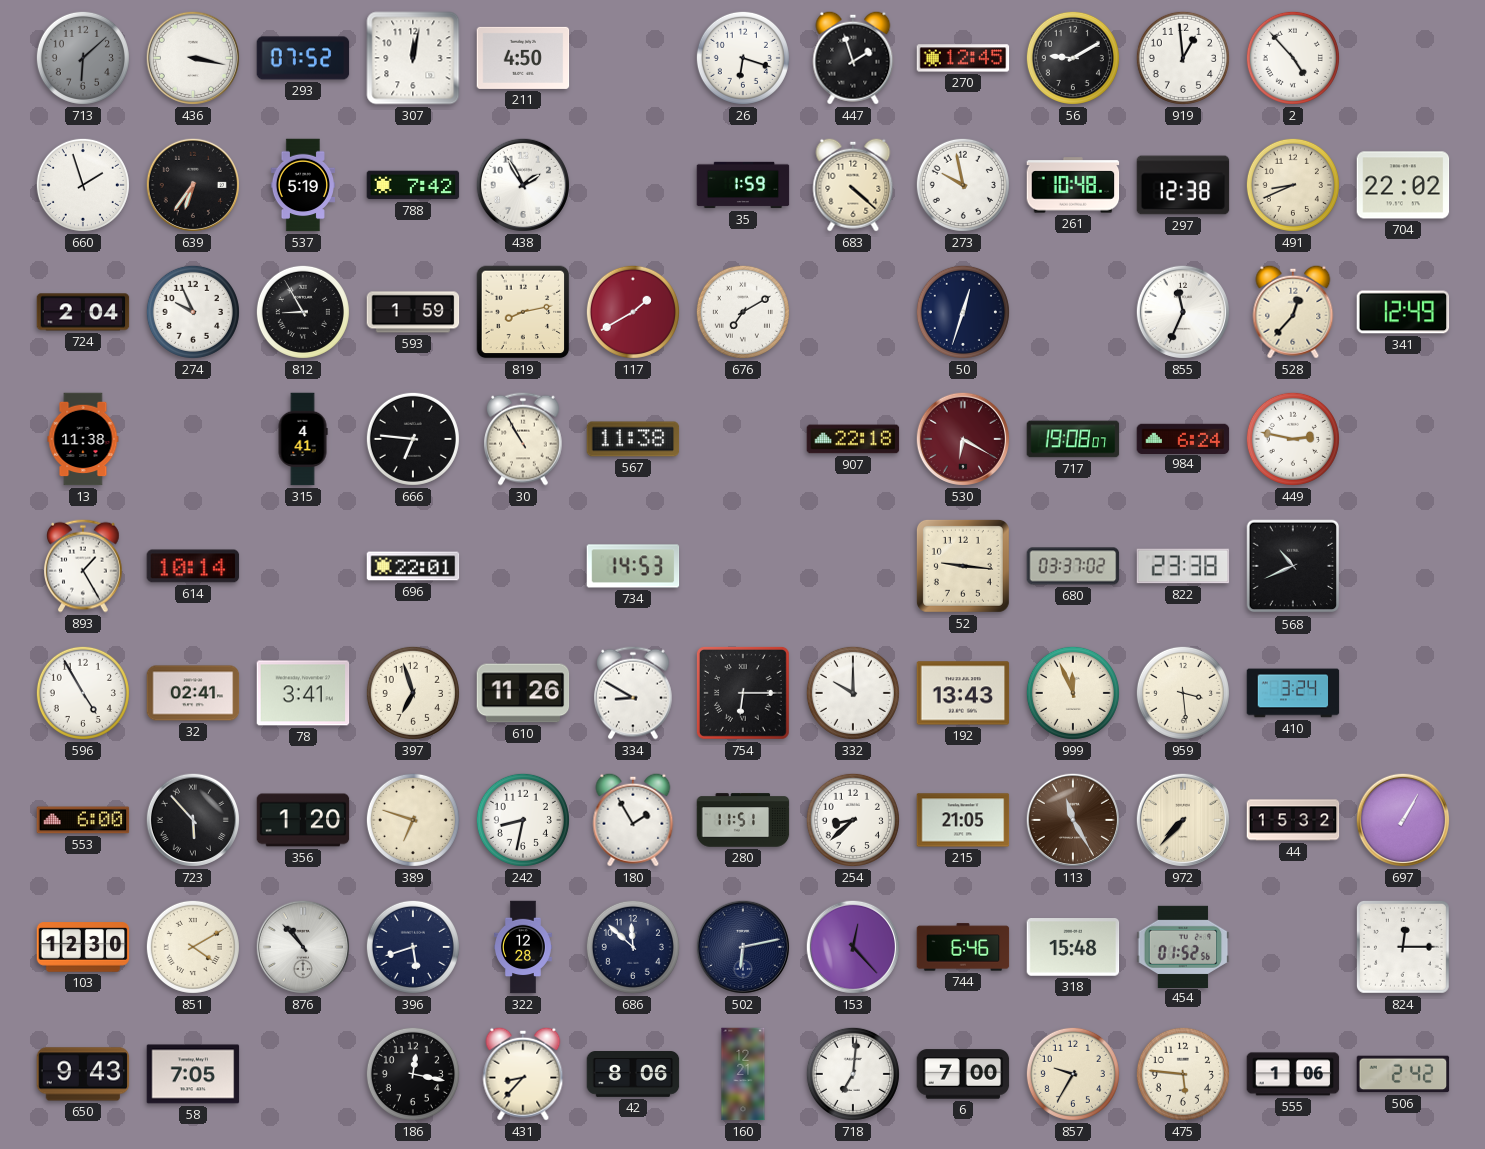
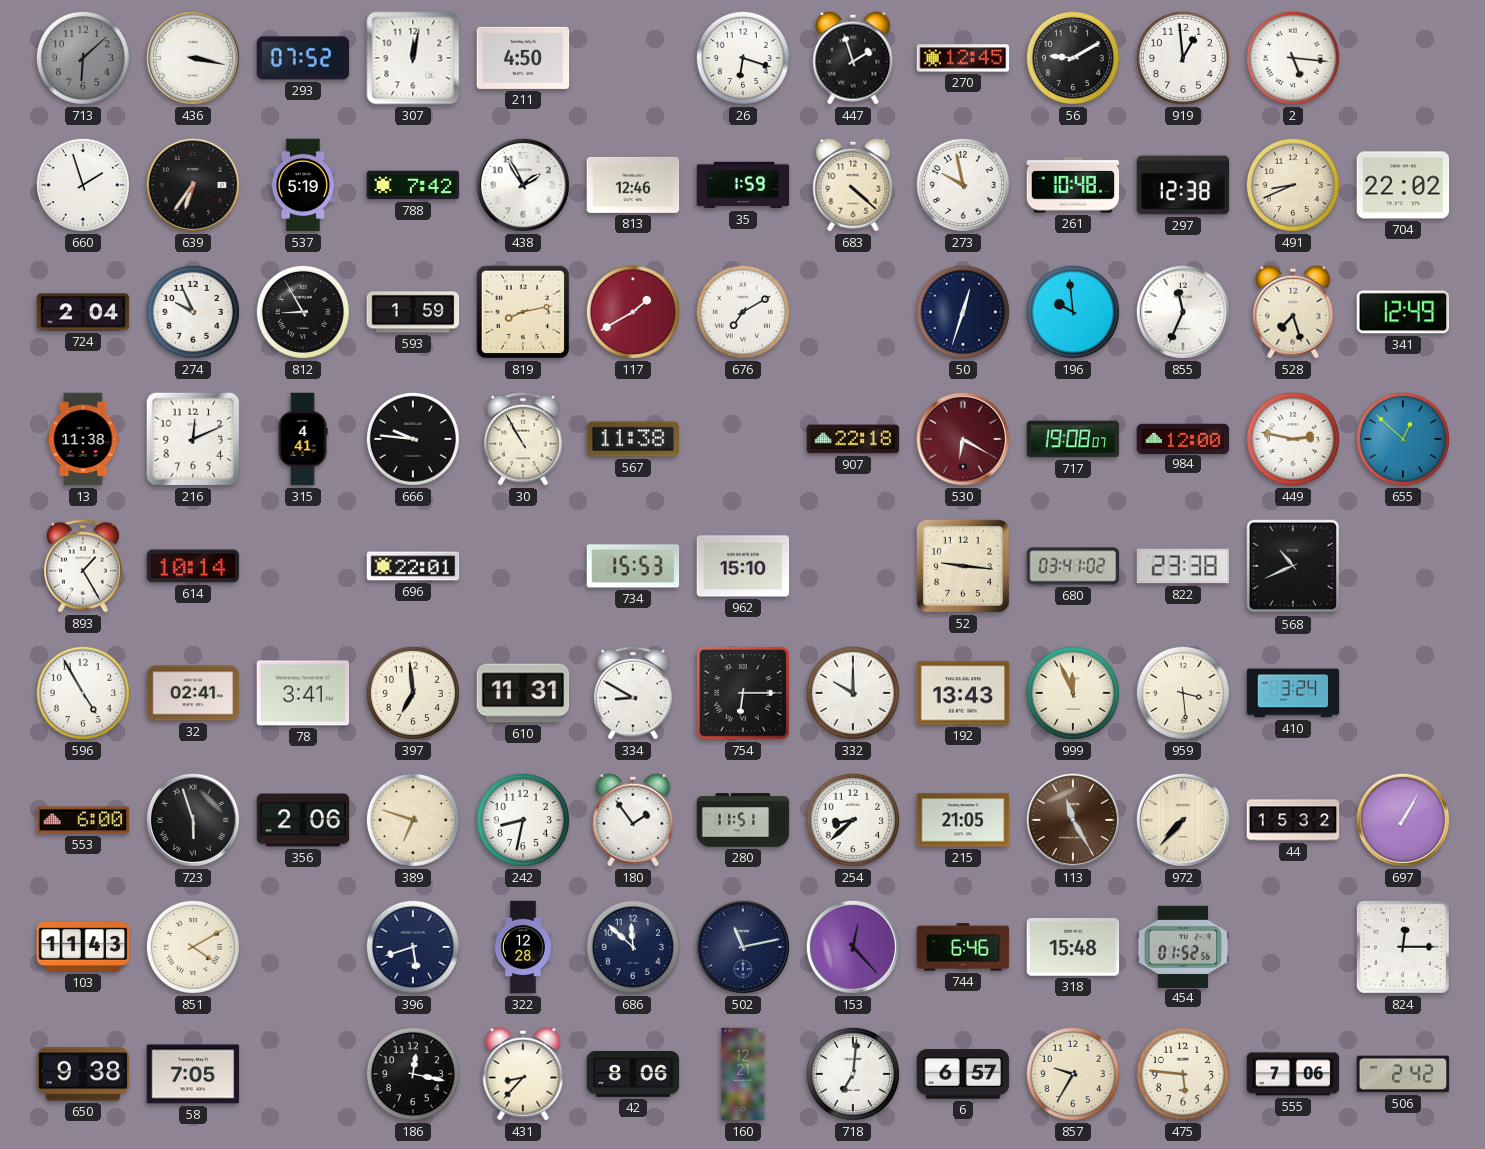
2: 4:53 -> 5:16 (1293, 58)
813: none -> 12:46 (633, 185)
196: none -> 9:59 (1073, 312)
528: 12:37 -> 7:27 (1293, 312)
216: none -> 12:11 (193, 439)
666: 6:46 -> 9:46 (413, 439)
984: 6:24 -> 12:00 (1183, 438)
655: none -> 12:52 (1403, 439)
734: 14:53 -> 15:53 (633, 566)
962: none -> 15:10 (743, 566)
680: 03:37 -> 03:41 (1073, 566)
397: 6:57 -> 6:59 (413, 693)
610: 11:26 -> 11:31 (523, 693)
723: 5:53 -> 5:57 (193, 820)
356: 1:20 -> 2:06 (303, 820)
180: 1:55 -> 1:54 (633, 820)
103: 12:30 -> 11:43 (83, 947)
876: 10:53 -> none (303, 947)
502: 6:13 -> 11:13 (743, 947)
650: 9:43 -> 9:38 (83, 1074)
6: 7:00 -> 6:57 (963, 1074)
555: 1:06 -> 7:06 (1293, 1074)
